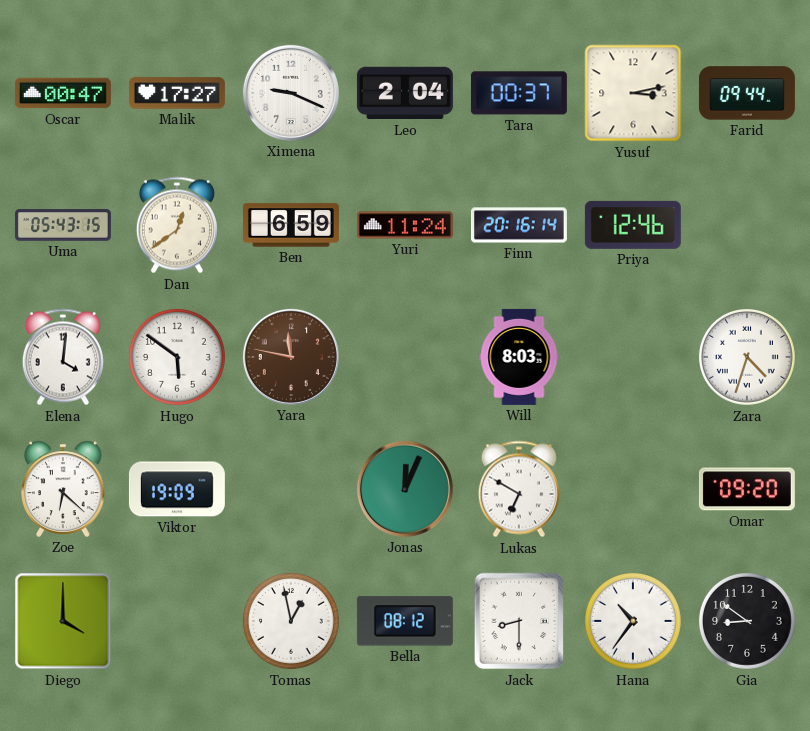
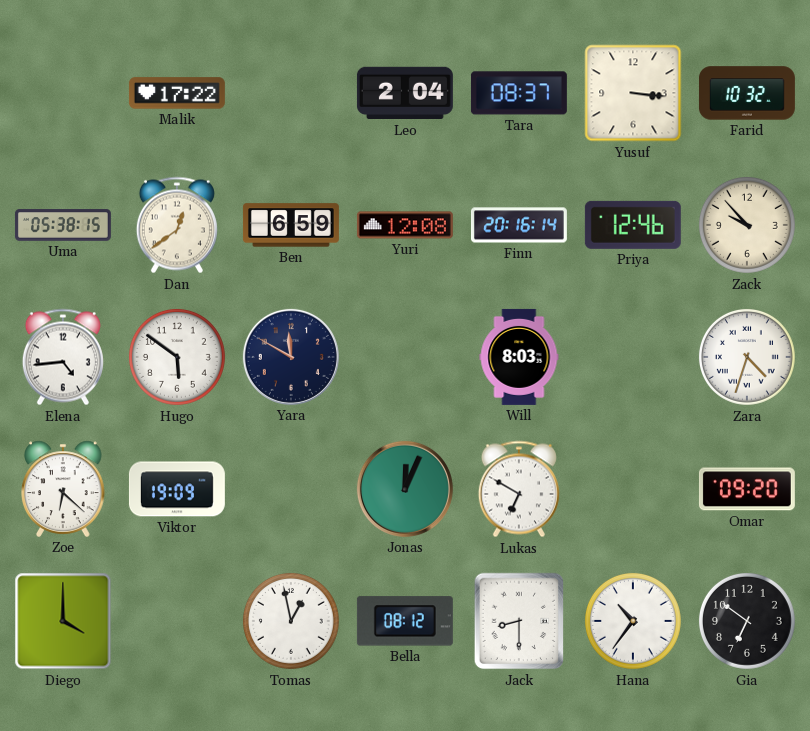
Oscar: 00:47 -> none (63, 93)
Malik: 17:27 -> 17:22 (177, 93)
Ximena: 9:19 -> none (291, 93)
Tara: 00:37 -> 08:37 (519, 93)
Yusuf: 3:13 -> 3:16 (633, 93)
Farid: 09:44 -> 10:32 (747, 93)
Uma: 05:43 -> 05:38 (63, 225)
Yuri: 11:24 -> 12:08 (405, 225)
Zack: none -> 9:53 (747, 225)
Elena: 4:01 -> 4:44 (63, 357)
Yara: 11:47 -> 11:50 (291, 357)
Yara dial: brown -> navy (291, 357)
Gia: 8:51 -> 6:51 (747, 621)
